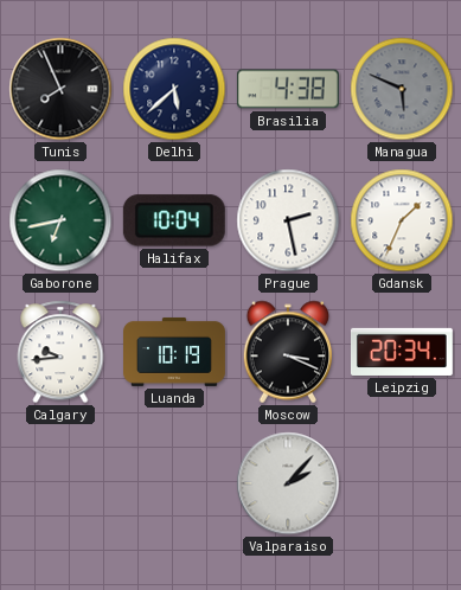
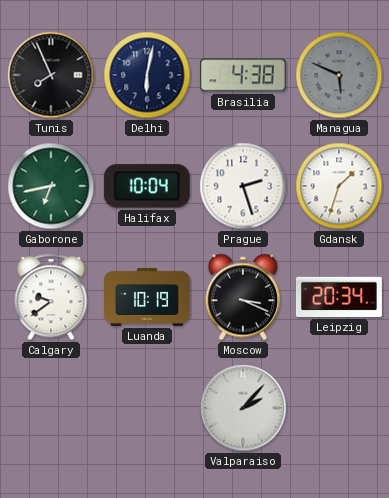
Delhi: 5:38 -> 6:02 (147, 75)
Prague: 2:28 -> 2:27 (243, 186)
Gdansk: 1:34 -> 1:33 (339, 186)
Calgary: 9:44 -> 9:39 (51, 297)
